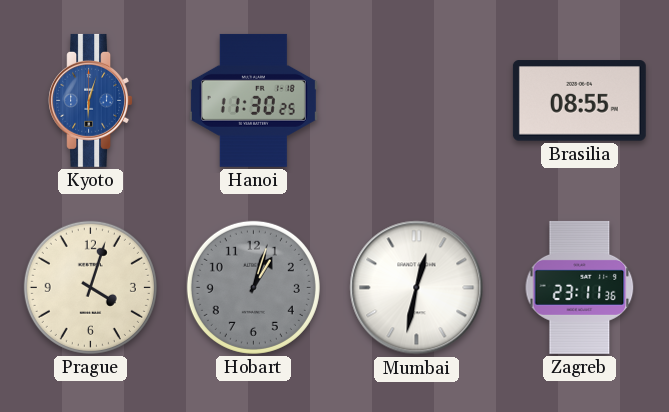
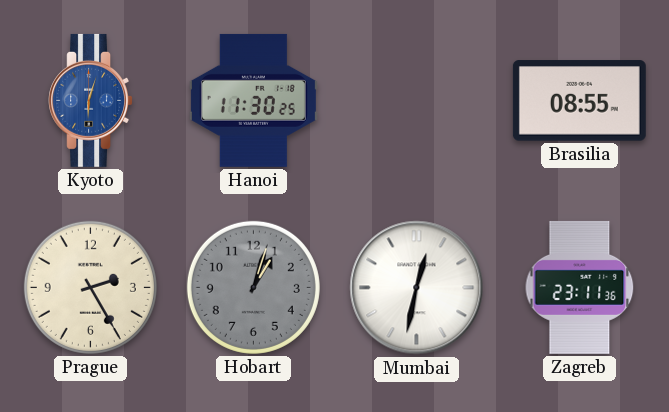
Prague: 4:03 -> 2:25 (90, 287)
